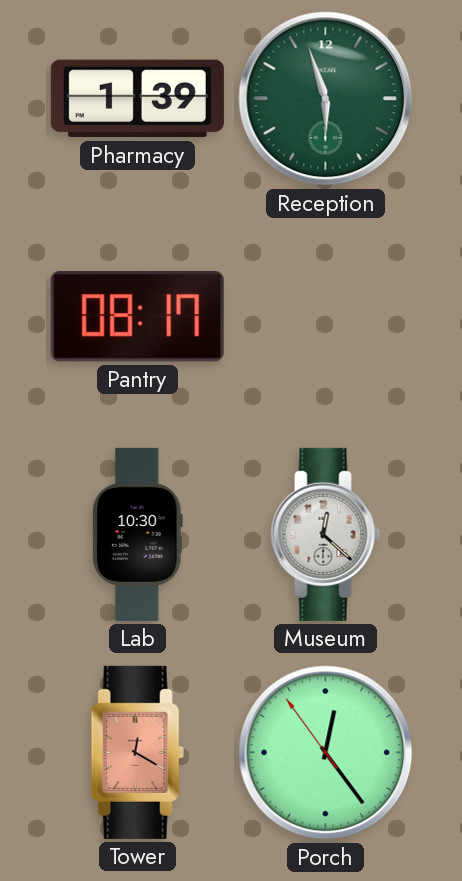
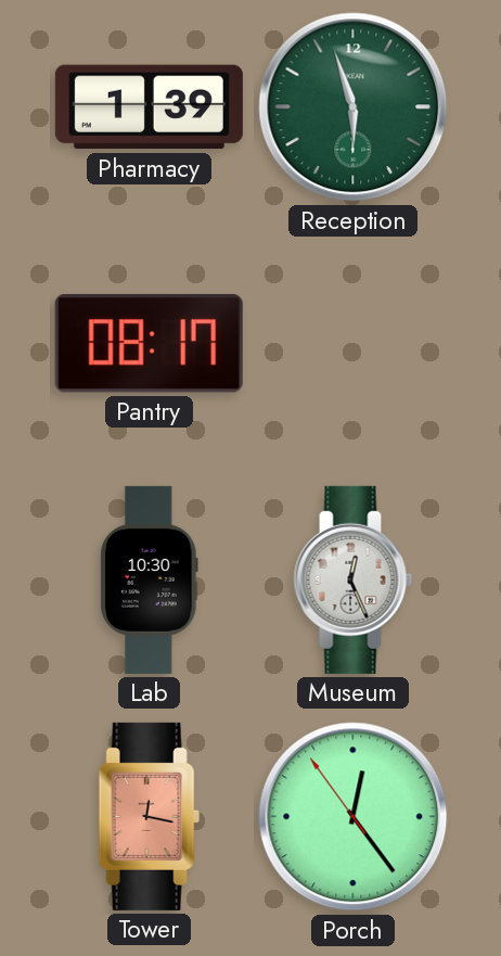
Museum: 12:22 -> 12:26 (354, 579)
Tower: 12:20 -> 12:17 (149, 816)
